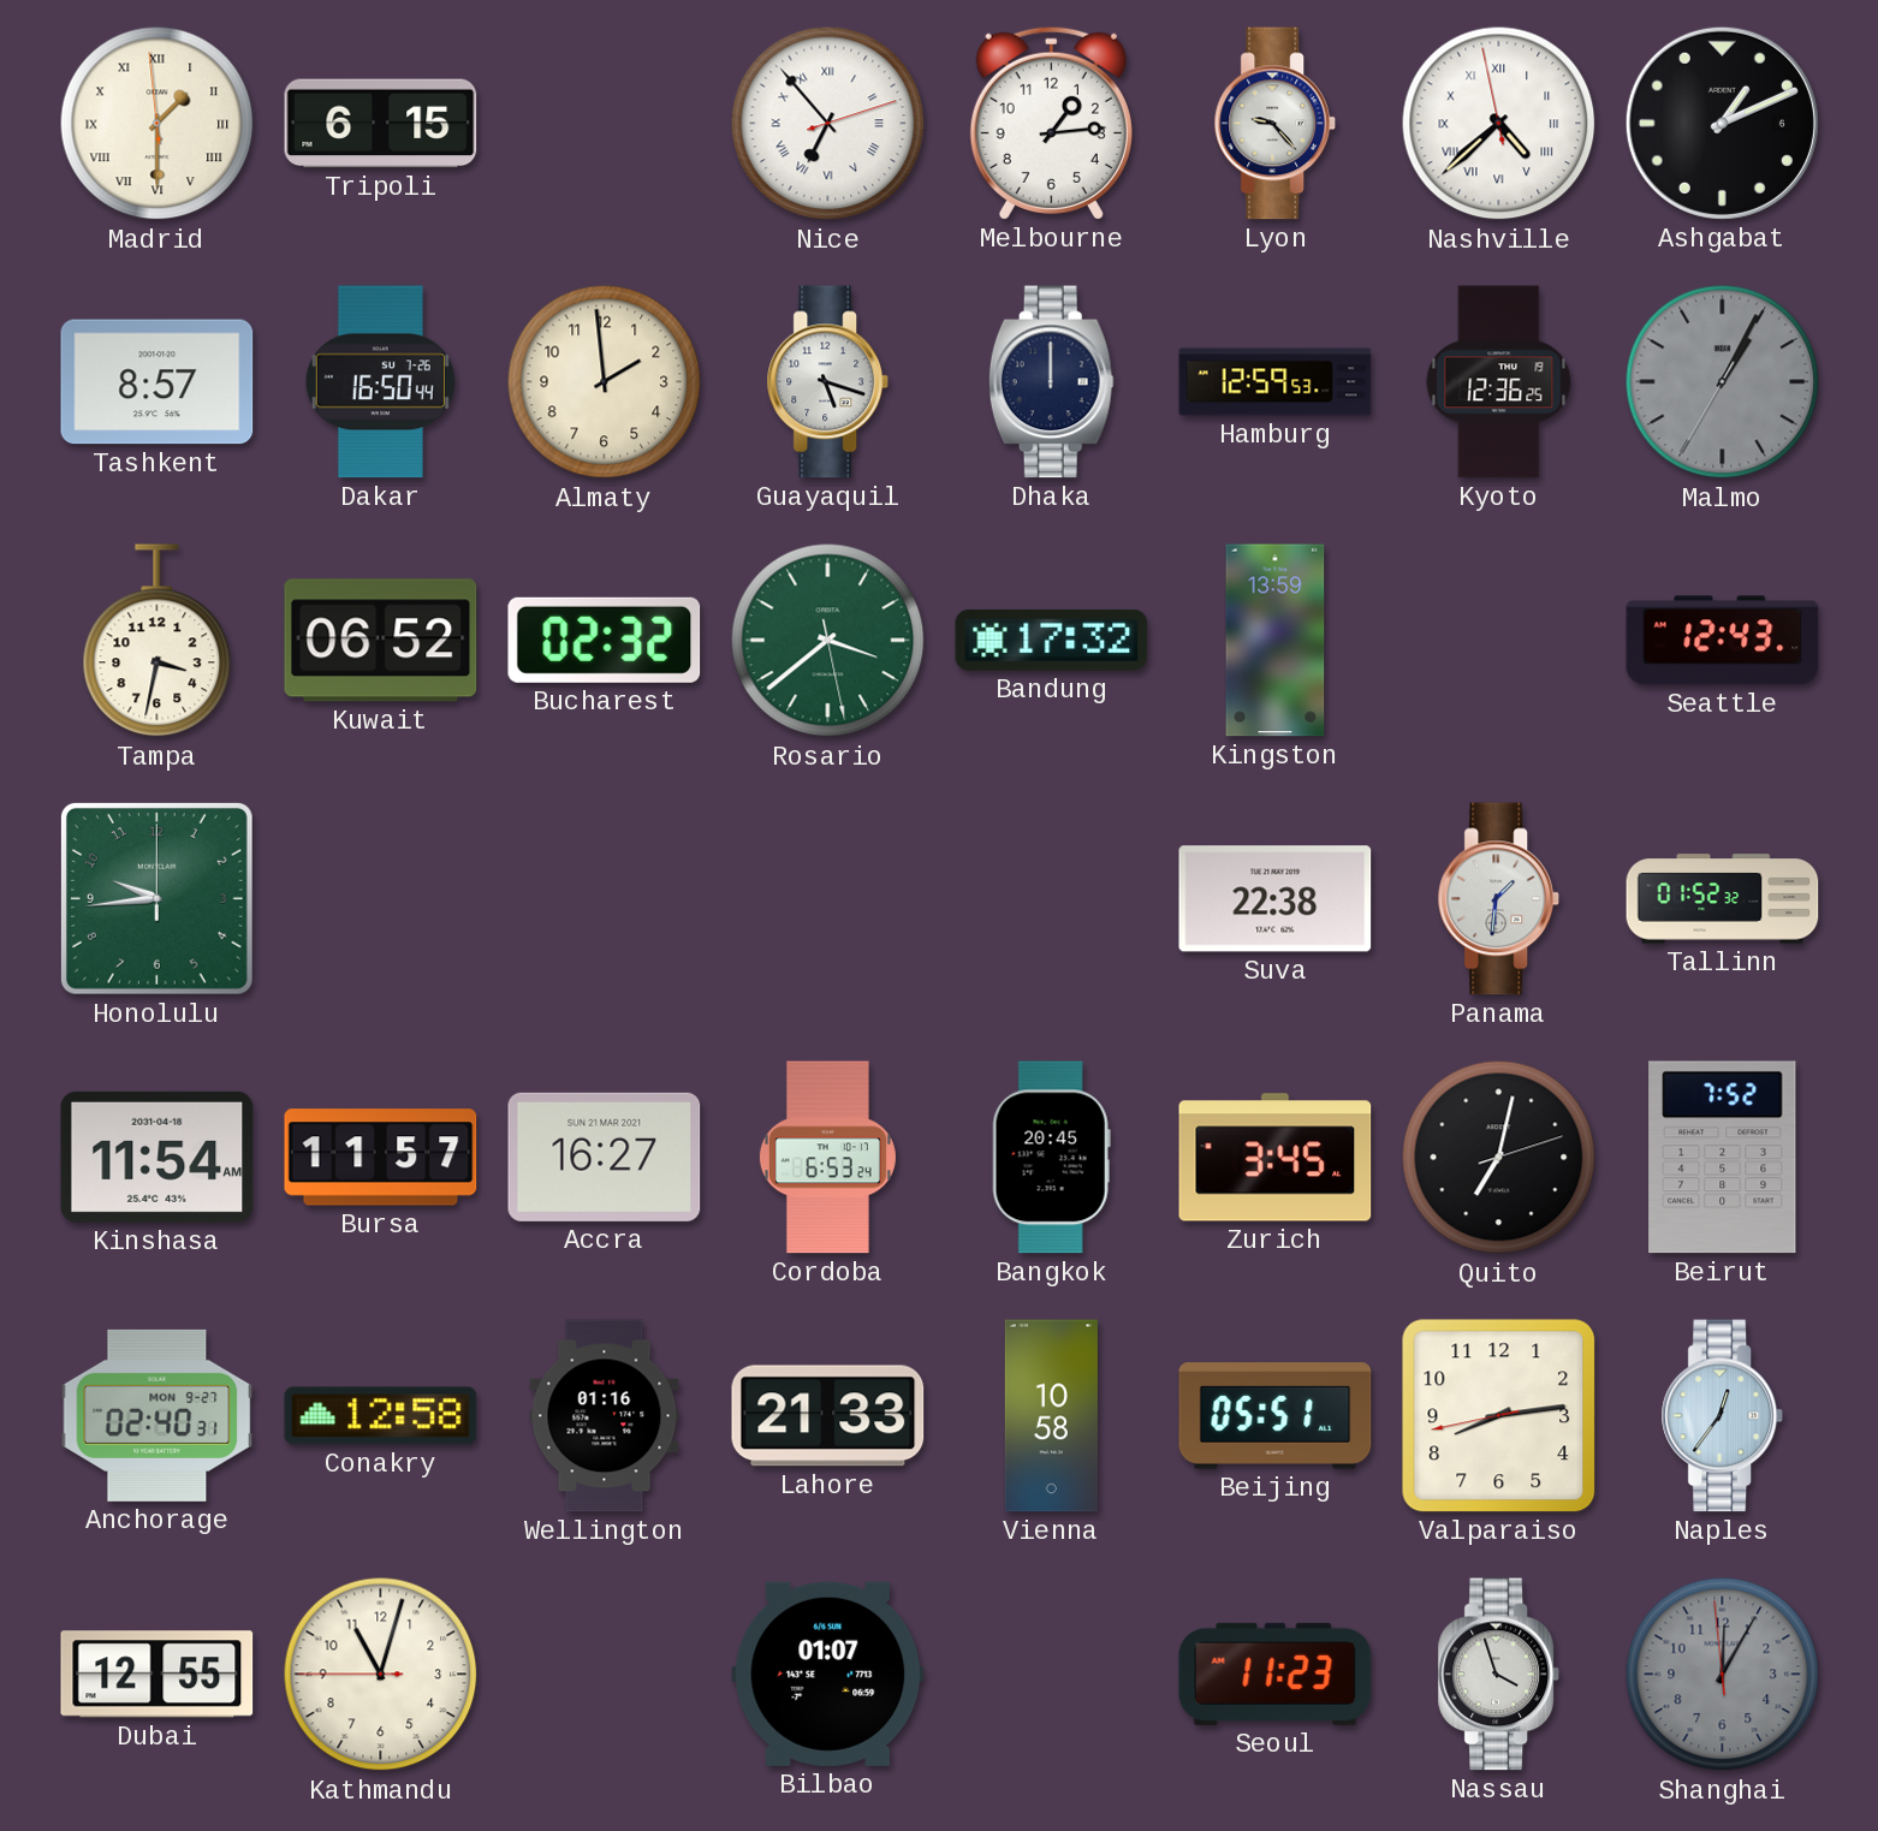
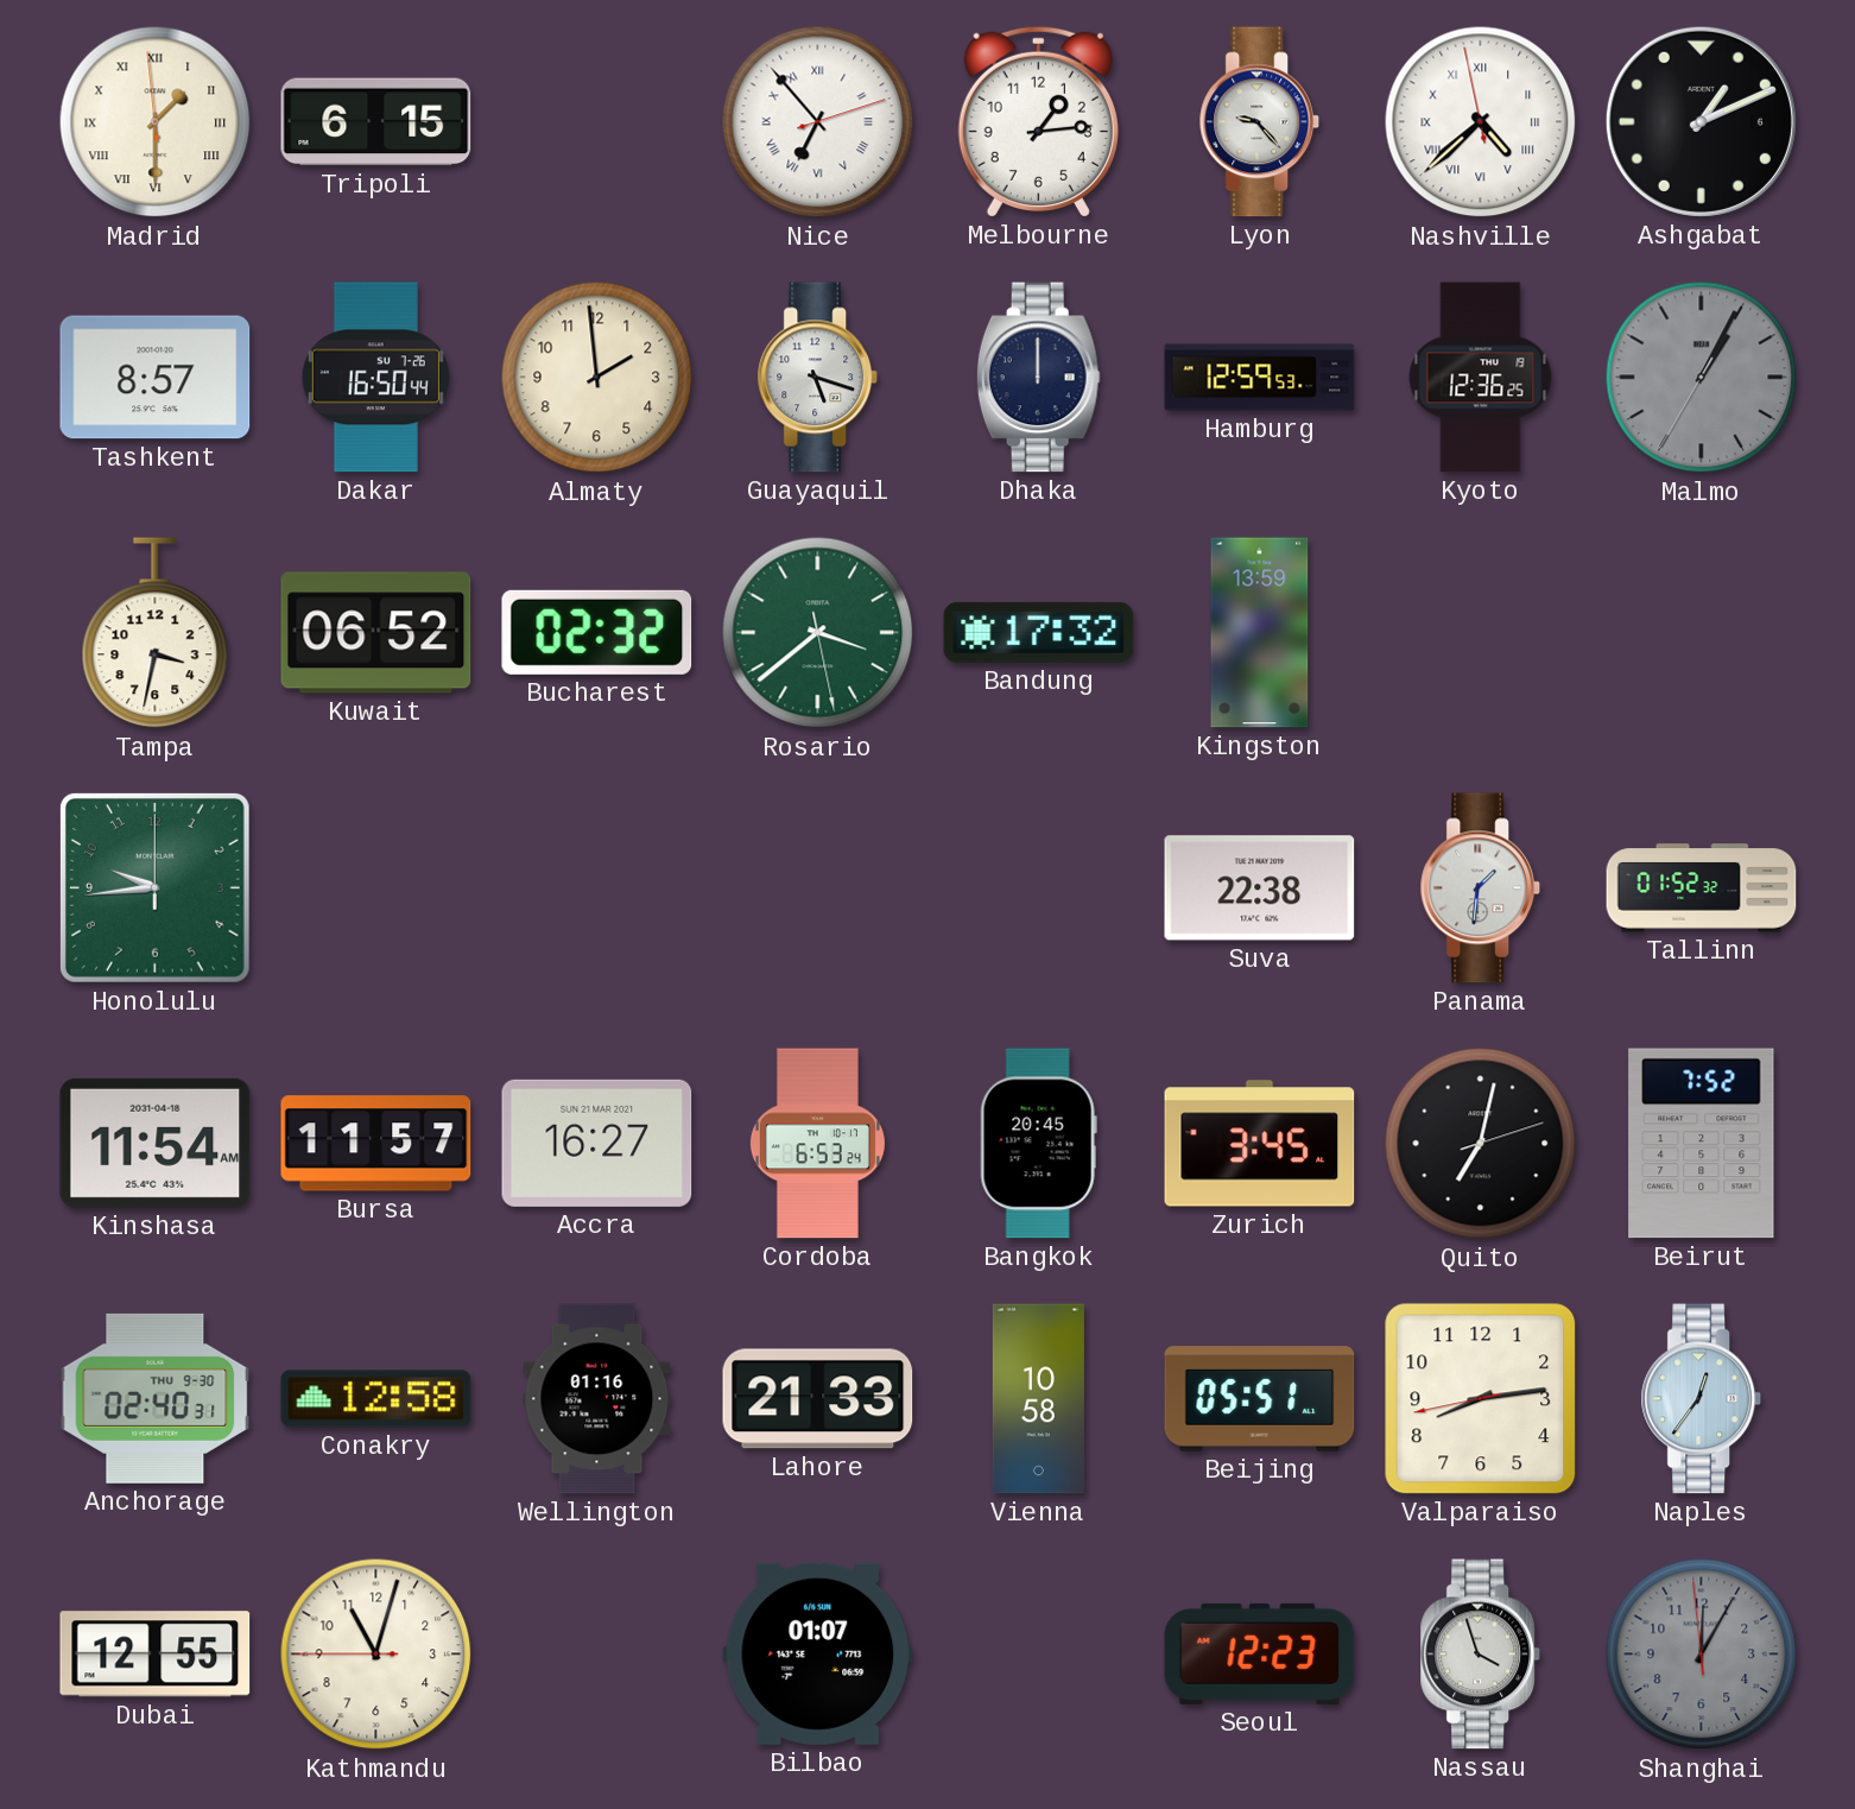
Seattle: 12:43 -> none (1723, 641)
Anchorage date: MON 9-27 -> THU 9-30 (156, 1398)
Seoul: 11:23 -> 12:23 (1260, 1653)
